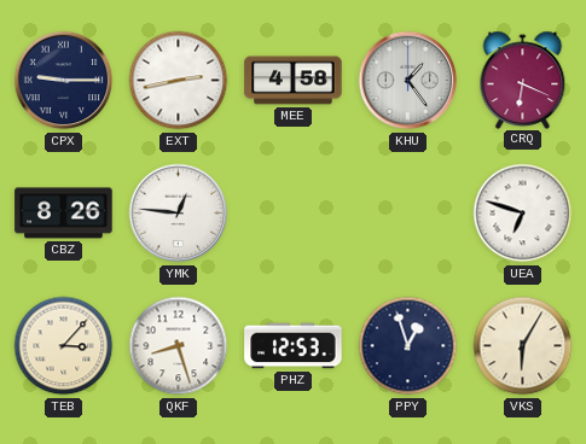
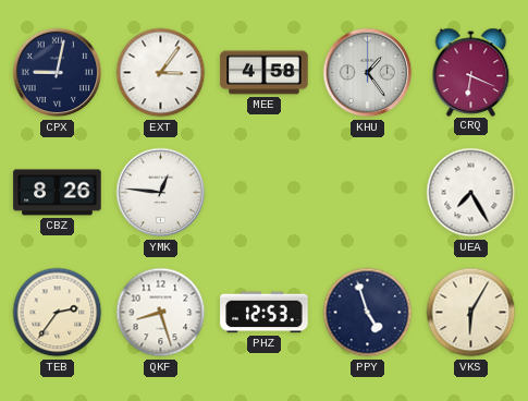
CPX: 9:15 -> 9:02 (58, 73)
EXT: 2:43 -> 3:06 (161, 73)
UEA: 6:48 -> 7:25 (471, 193)
TEB: 3:07 -> 2:36 (58, 313)
PPY: 12:57 -> 4:57 (368, 313)
